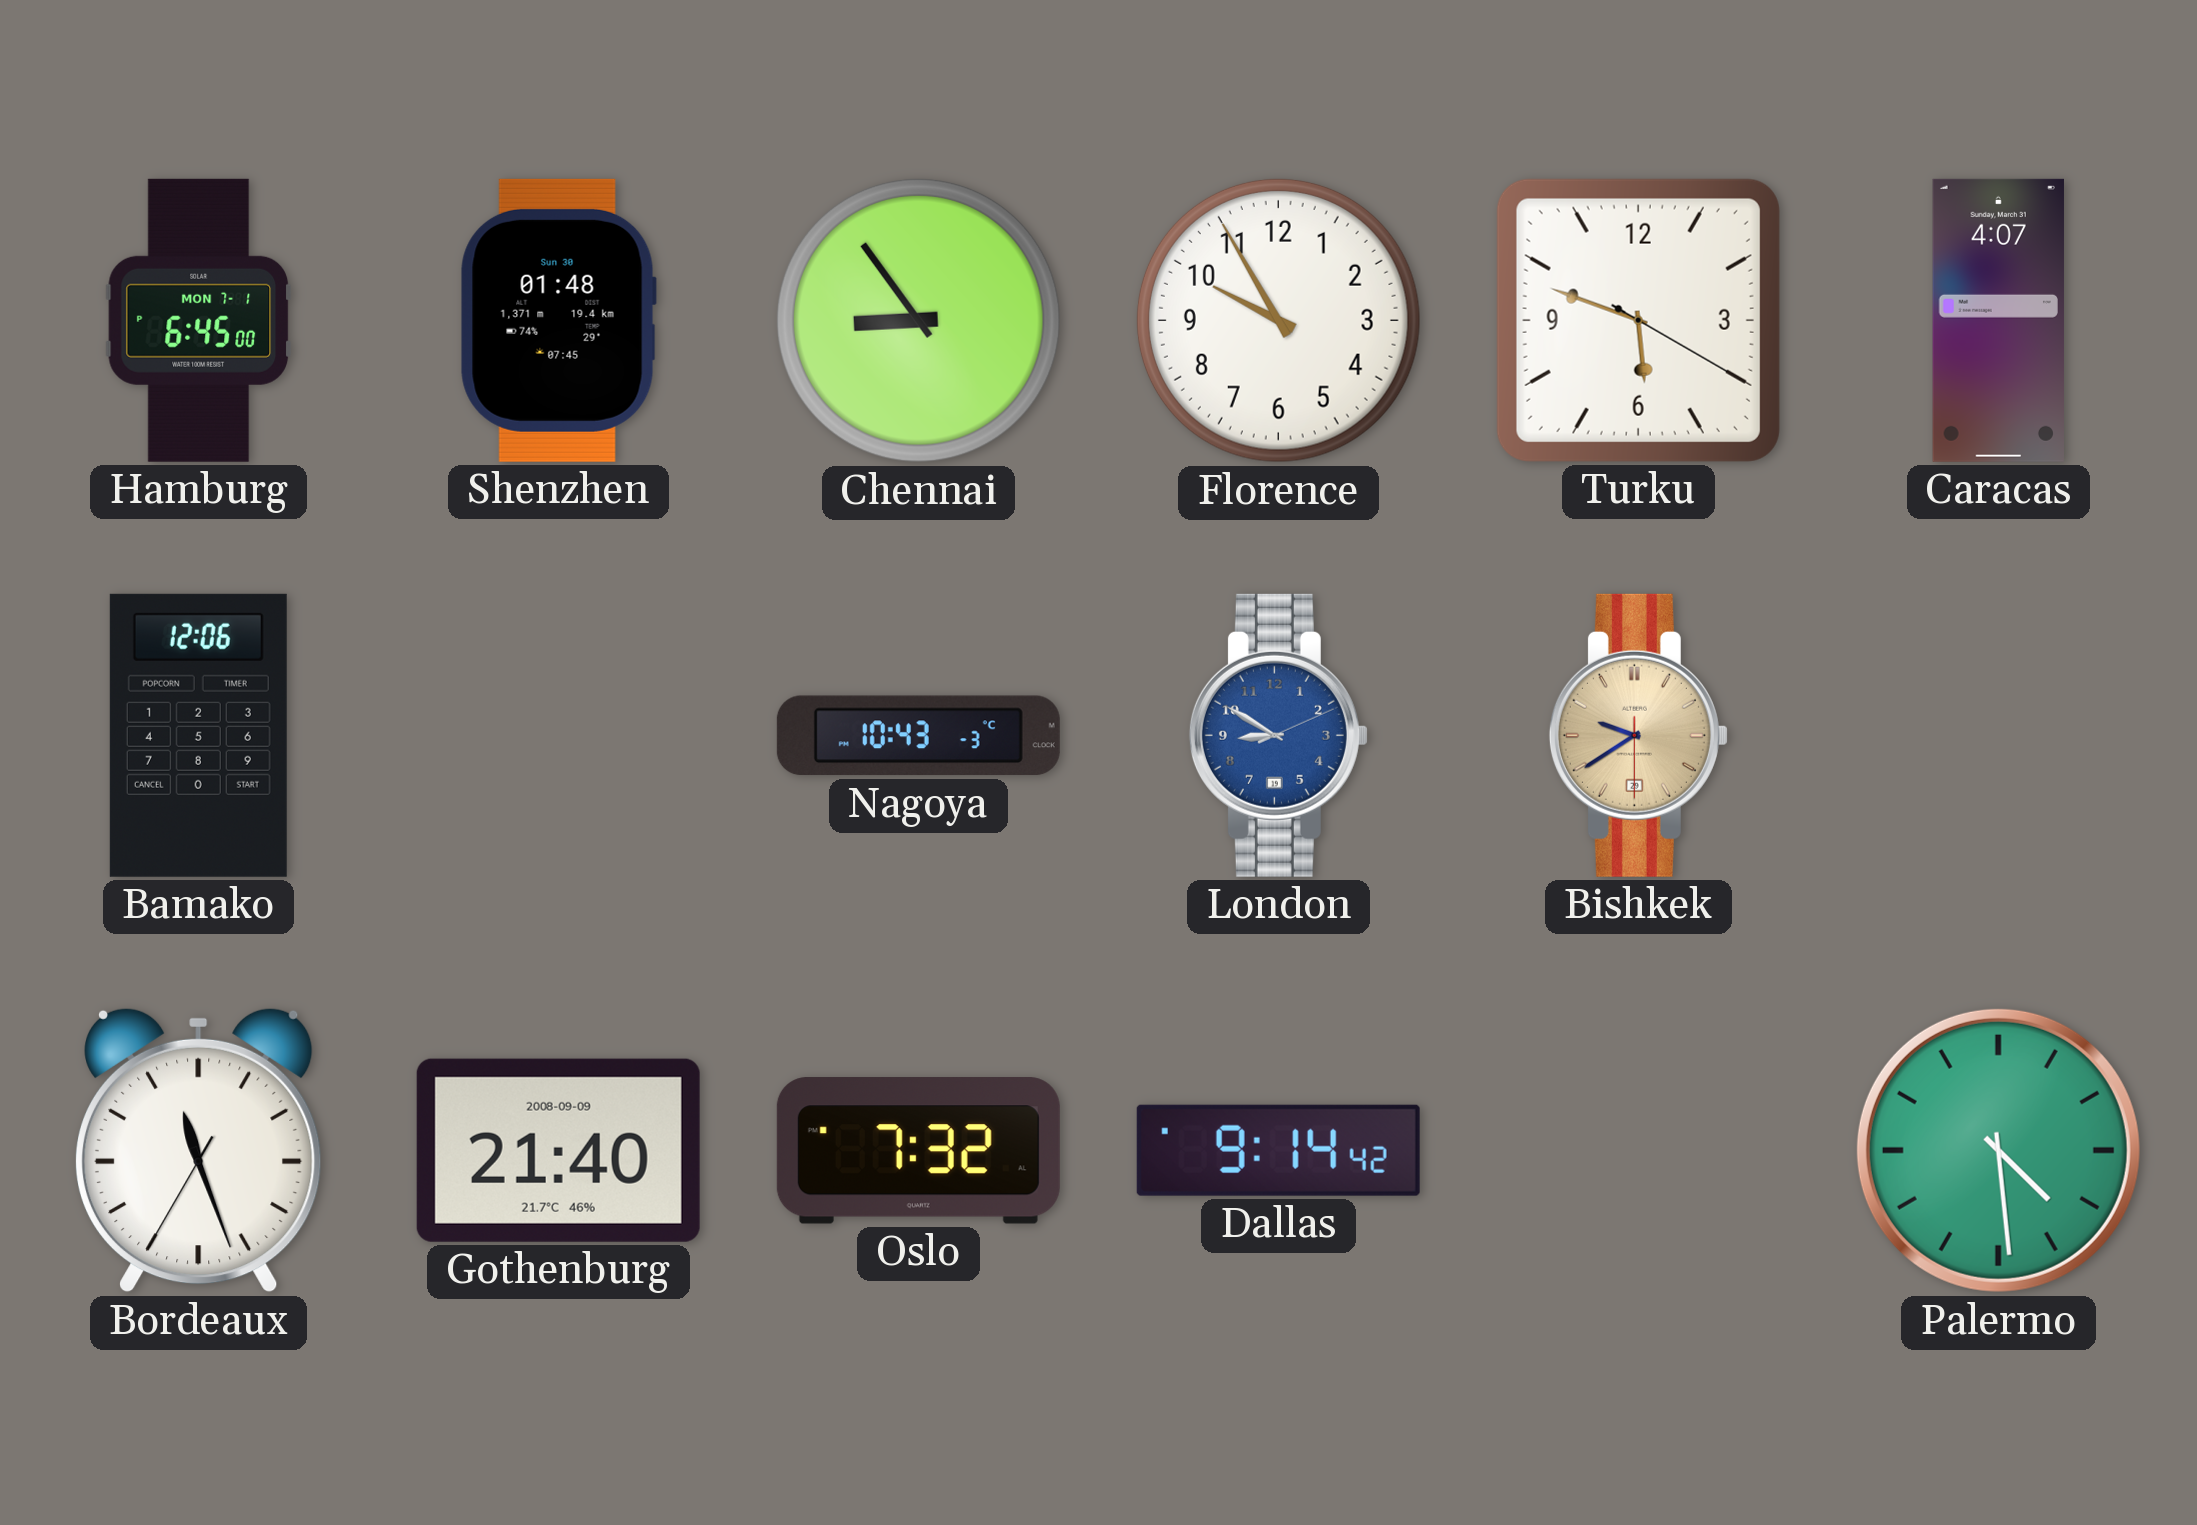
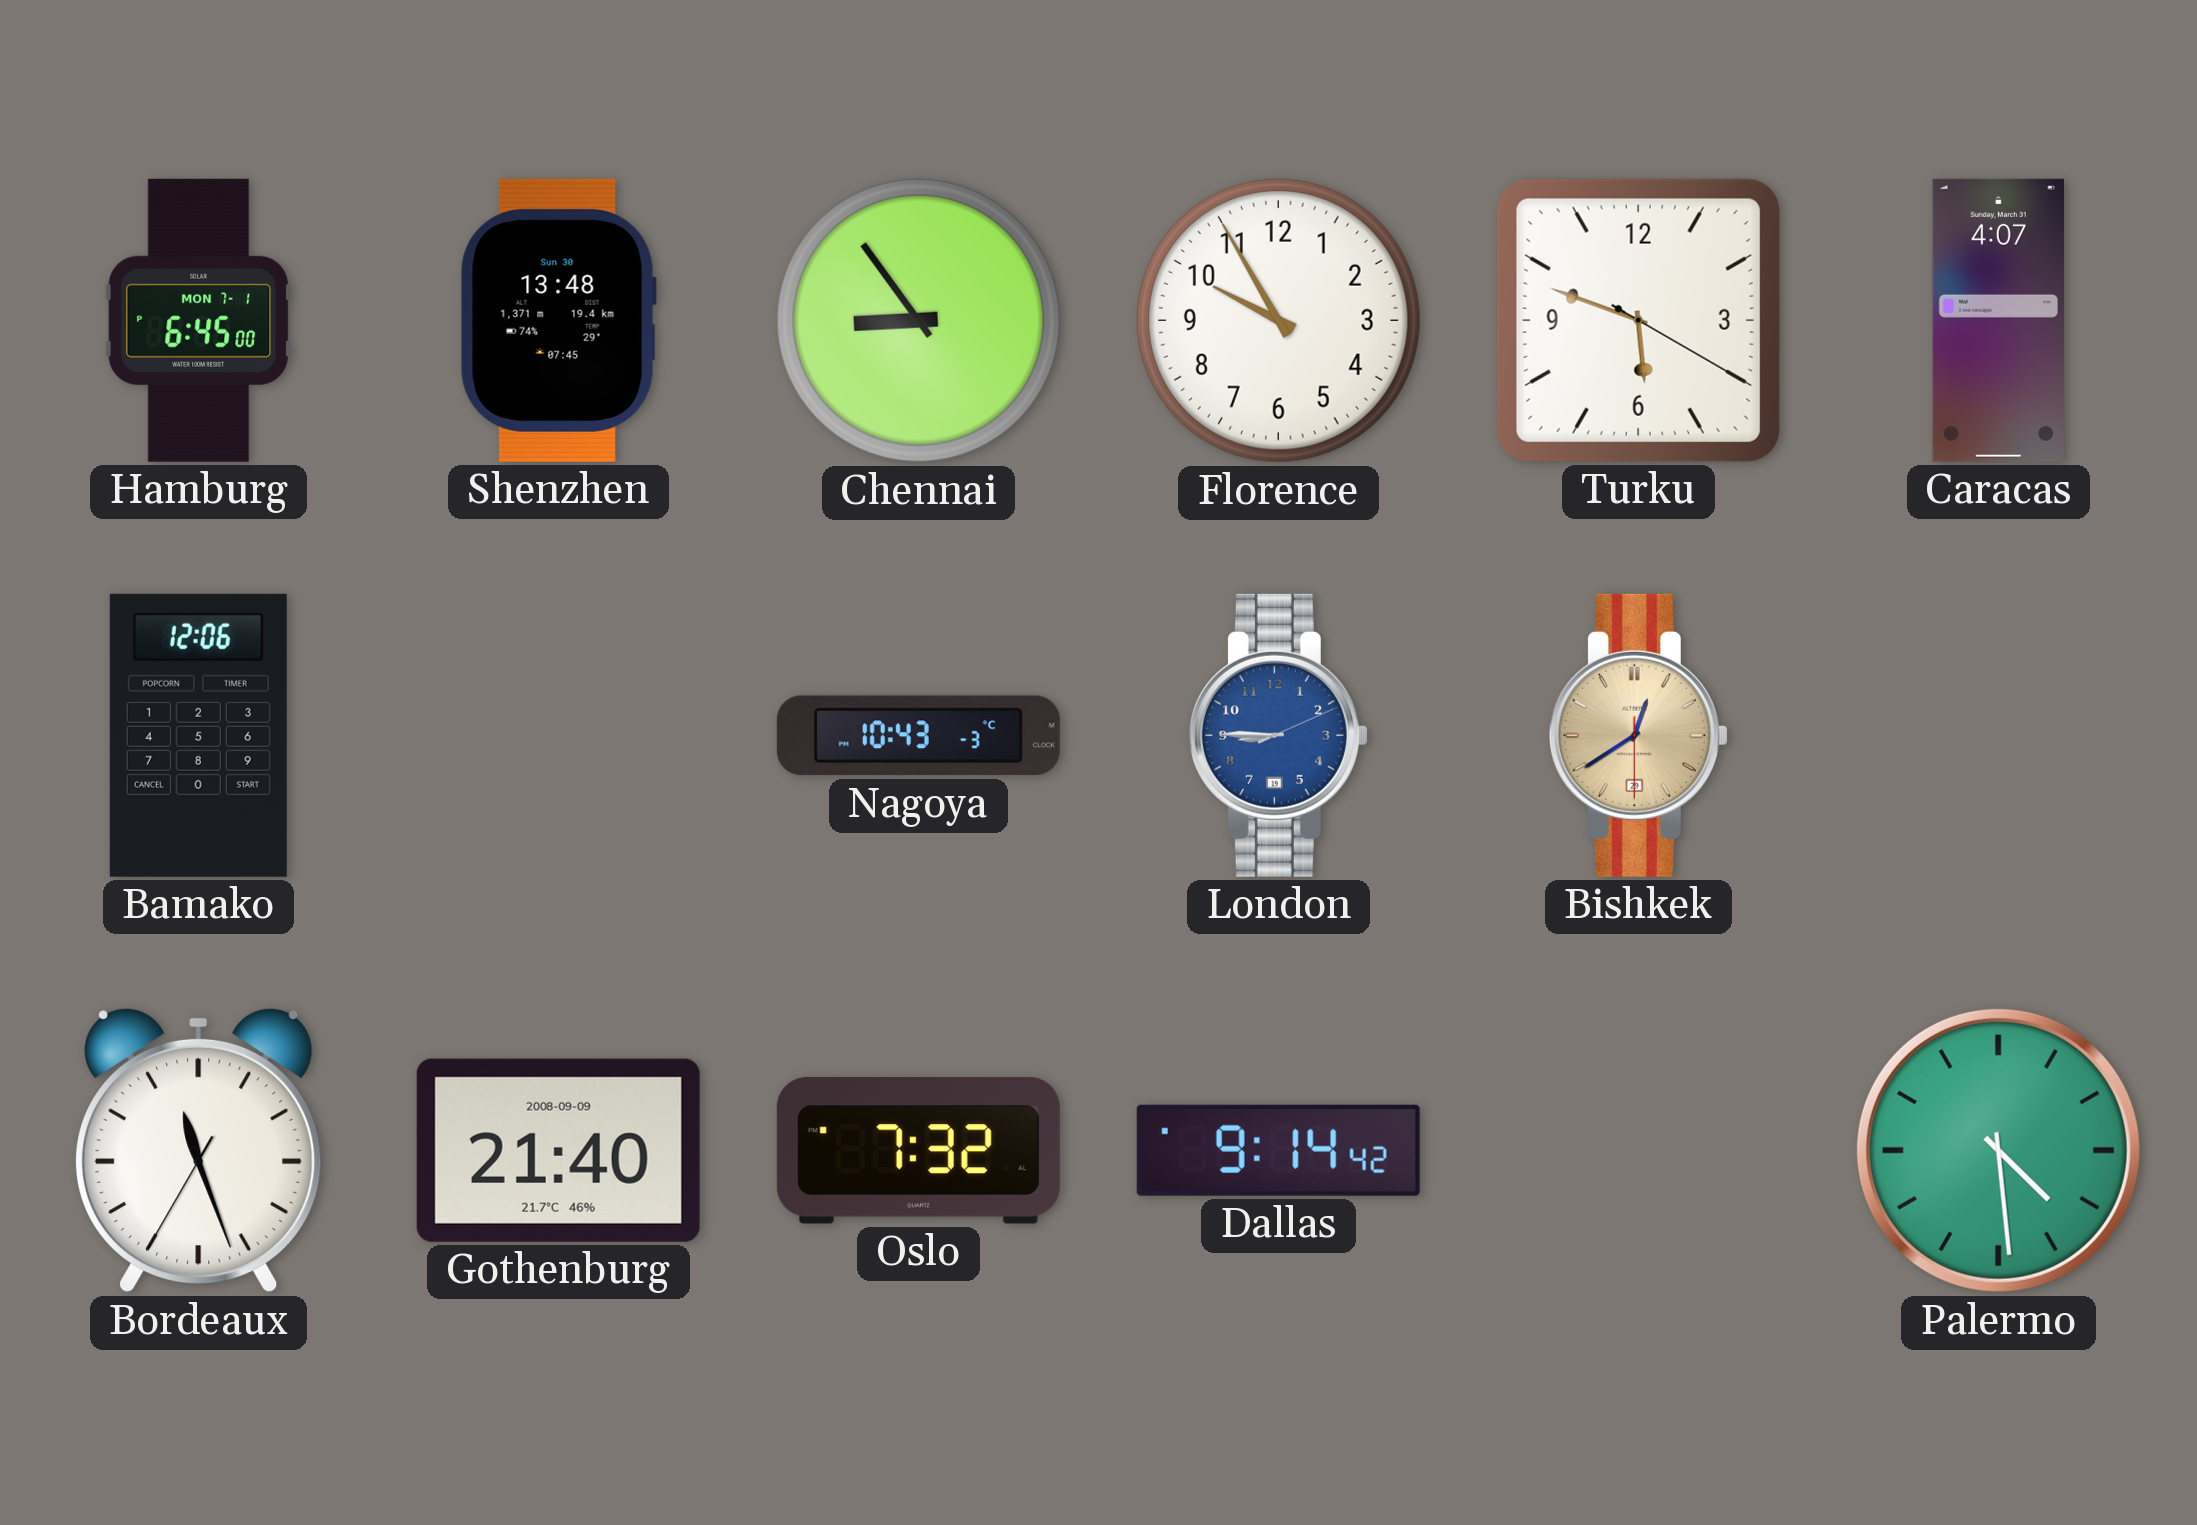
Shenzhen: 01:48 -> 13:48 (558, 320)
London: 8:50 -> 8:45 (1278, 735)
Bishkek: 9:39 -> 12:39 (1638, 735)
